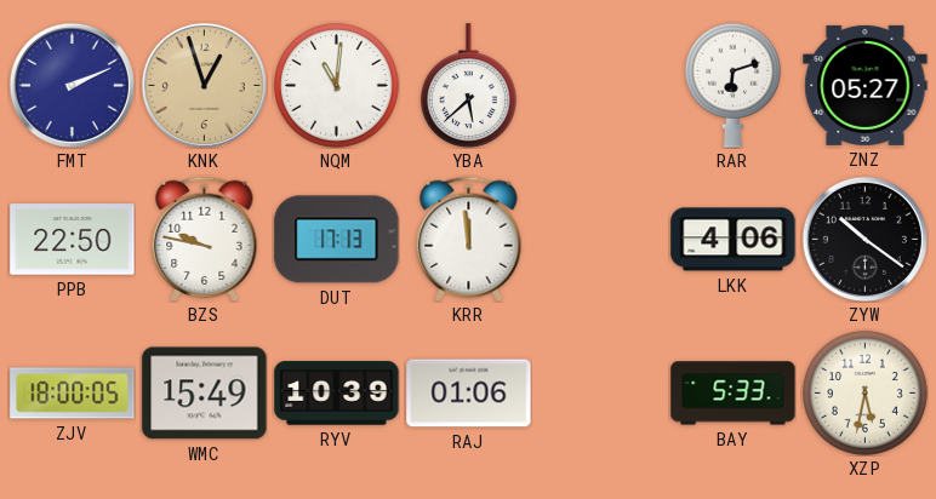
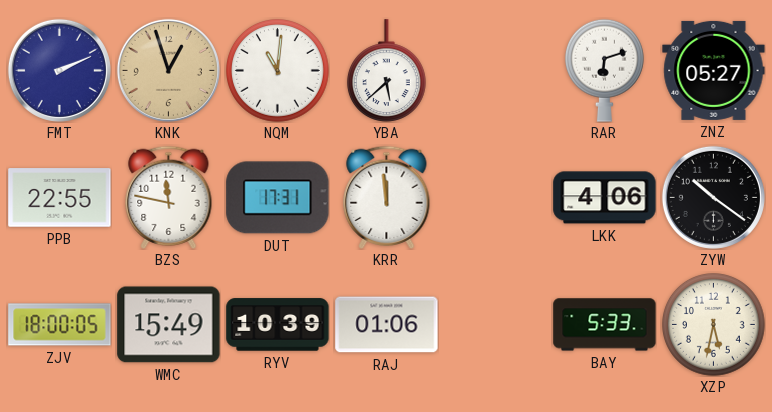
PPB: 22:50 -> 22:55 (60, 198)
BZS: 9:47 -> 11:47 (169, 197)
DUT: 17:13 -> 17:31 (278, 198)
